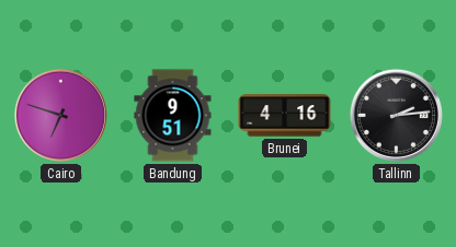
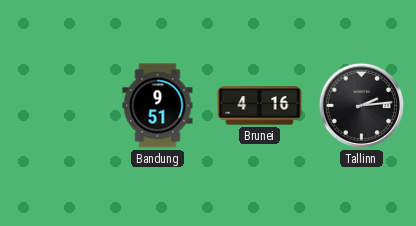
Cairo: 6:48 -> none (60, 115)
